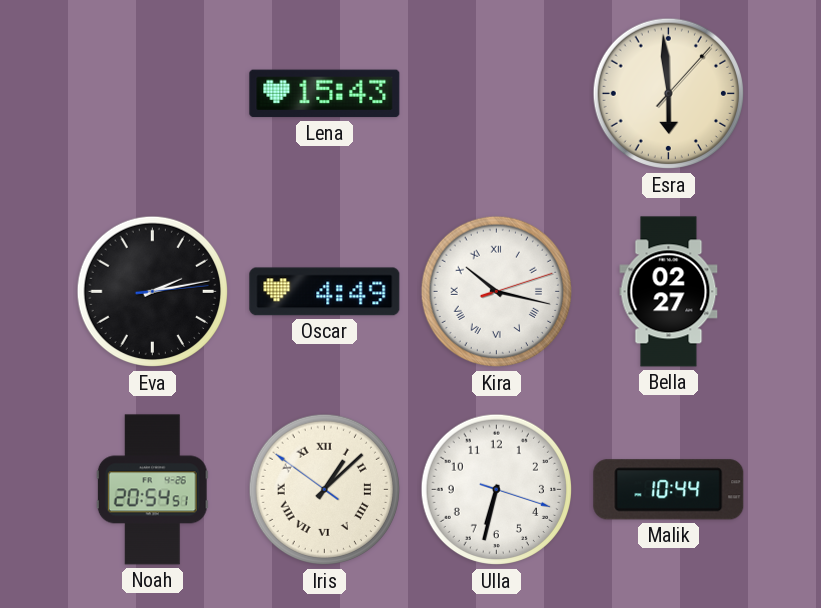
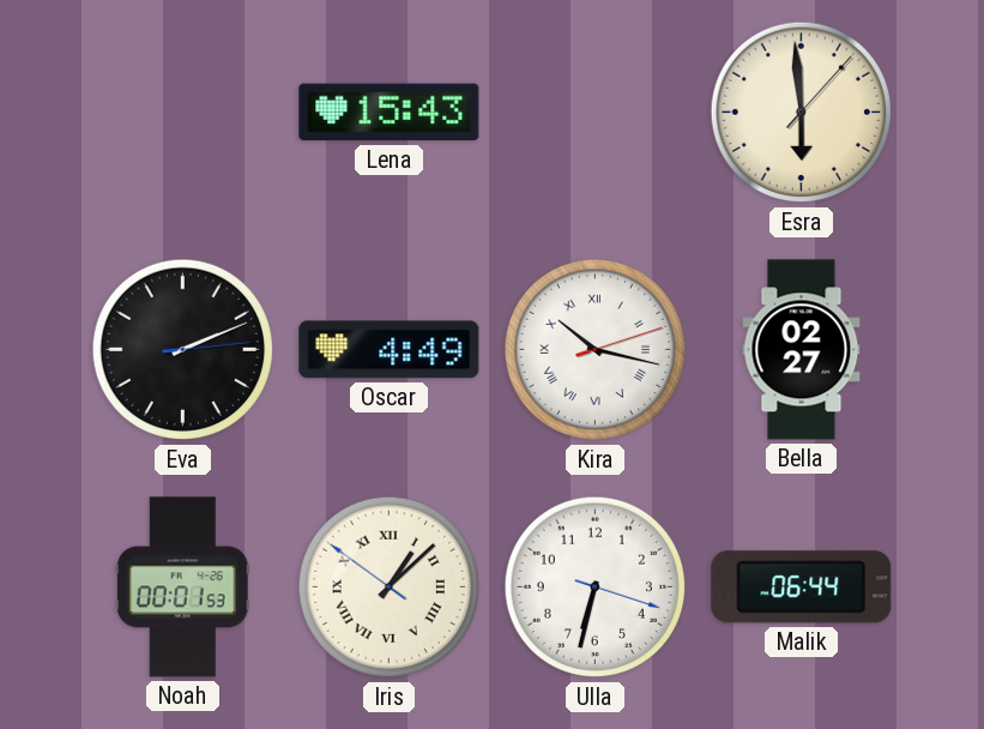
Eva: 2:13 -> 2:11 (183, 350)
Noah: 20:54 -> 00:01 (182, 588)
Malik: 10:44 -> 06:44 (802, 588)
